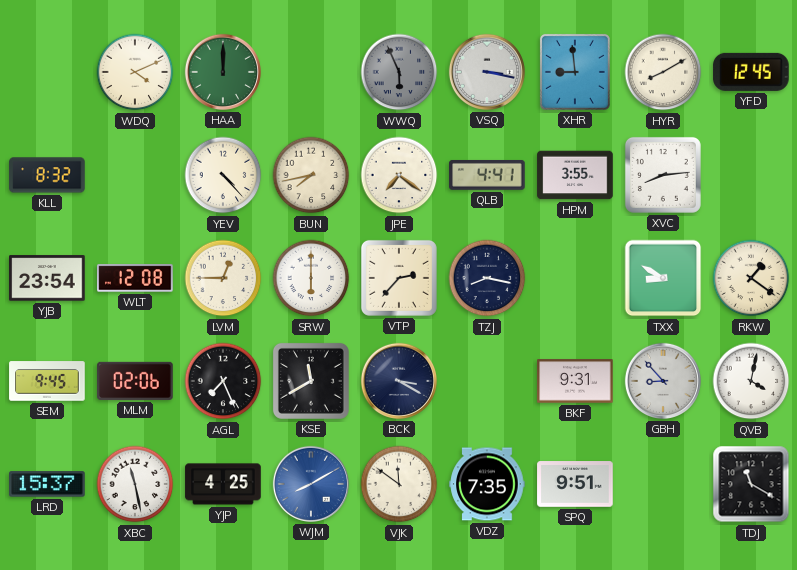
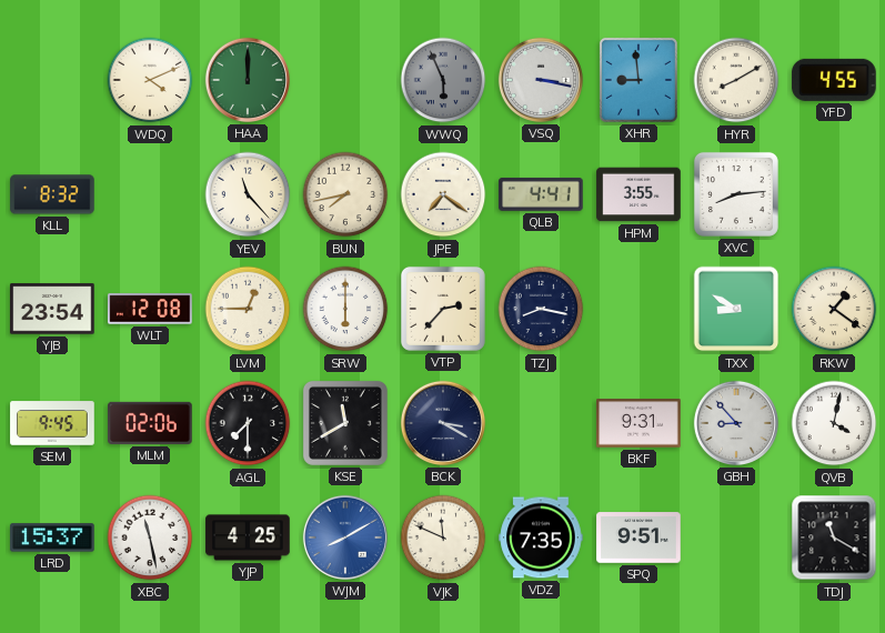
YFD: 12:45 -> 4:55 (834, 80)
YEV: 4:23 -> 11:23 (248, 194)
AGL: 7:26 -> 7:30 (248, 423)
VJK: 11:51 -> 11:49 (443, 537)
